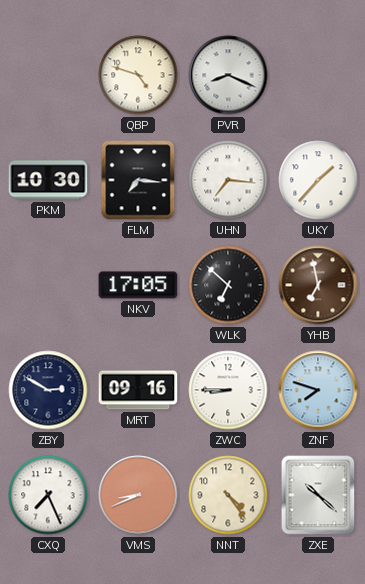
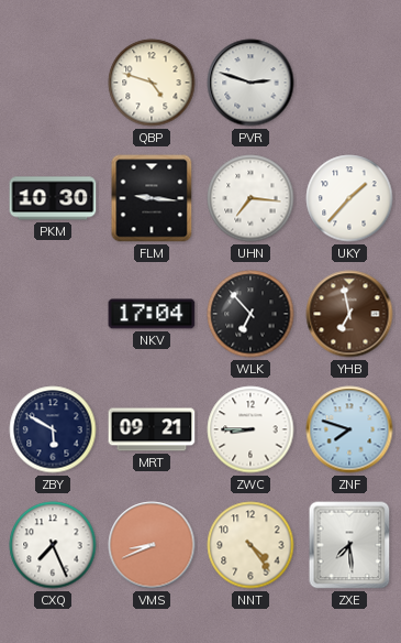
PVR: 8:19 -> 2:48 (250, 83)
FLM: 7:16 -> 9:16 (152, 198)
NKV: 17:05 -> 17:04 (152, 314)
WLK: 6:52 -> 6:53 (250, 314)
ZBY: 2:50 -> 5:50 (53, 429)
MRT: 09:16 -> 09:21 (152, 429)
ZXE: 10:22 -> 7:29 (349, 545)
